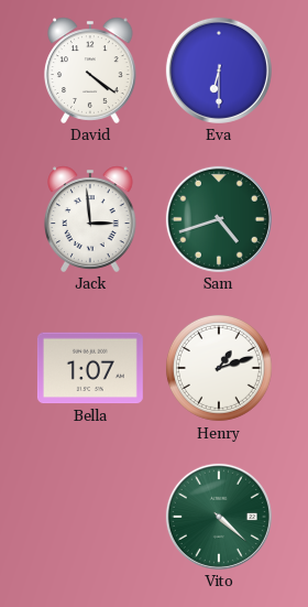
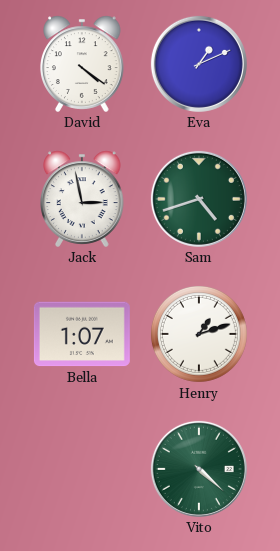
Eva: 6:30 -> 1:11 (199, 64)
Jack: 2:59 -> 2:58 (83, 199)
